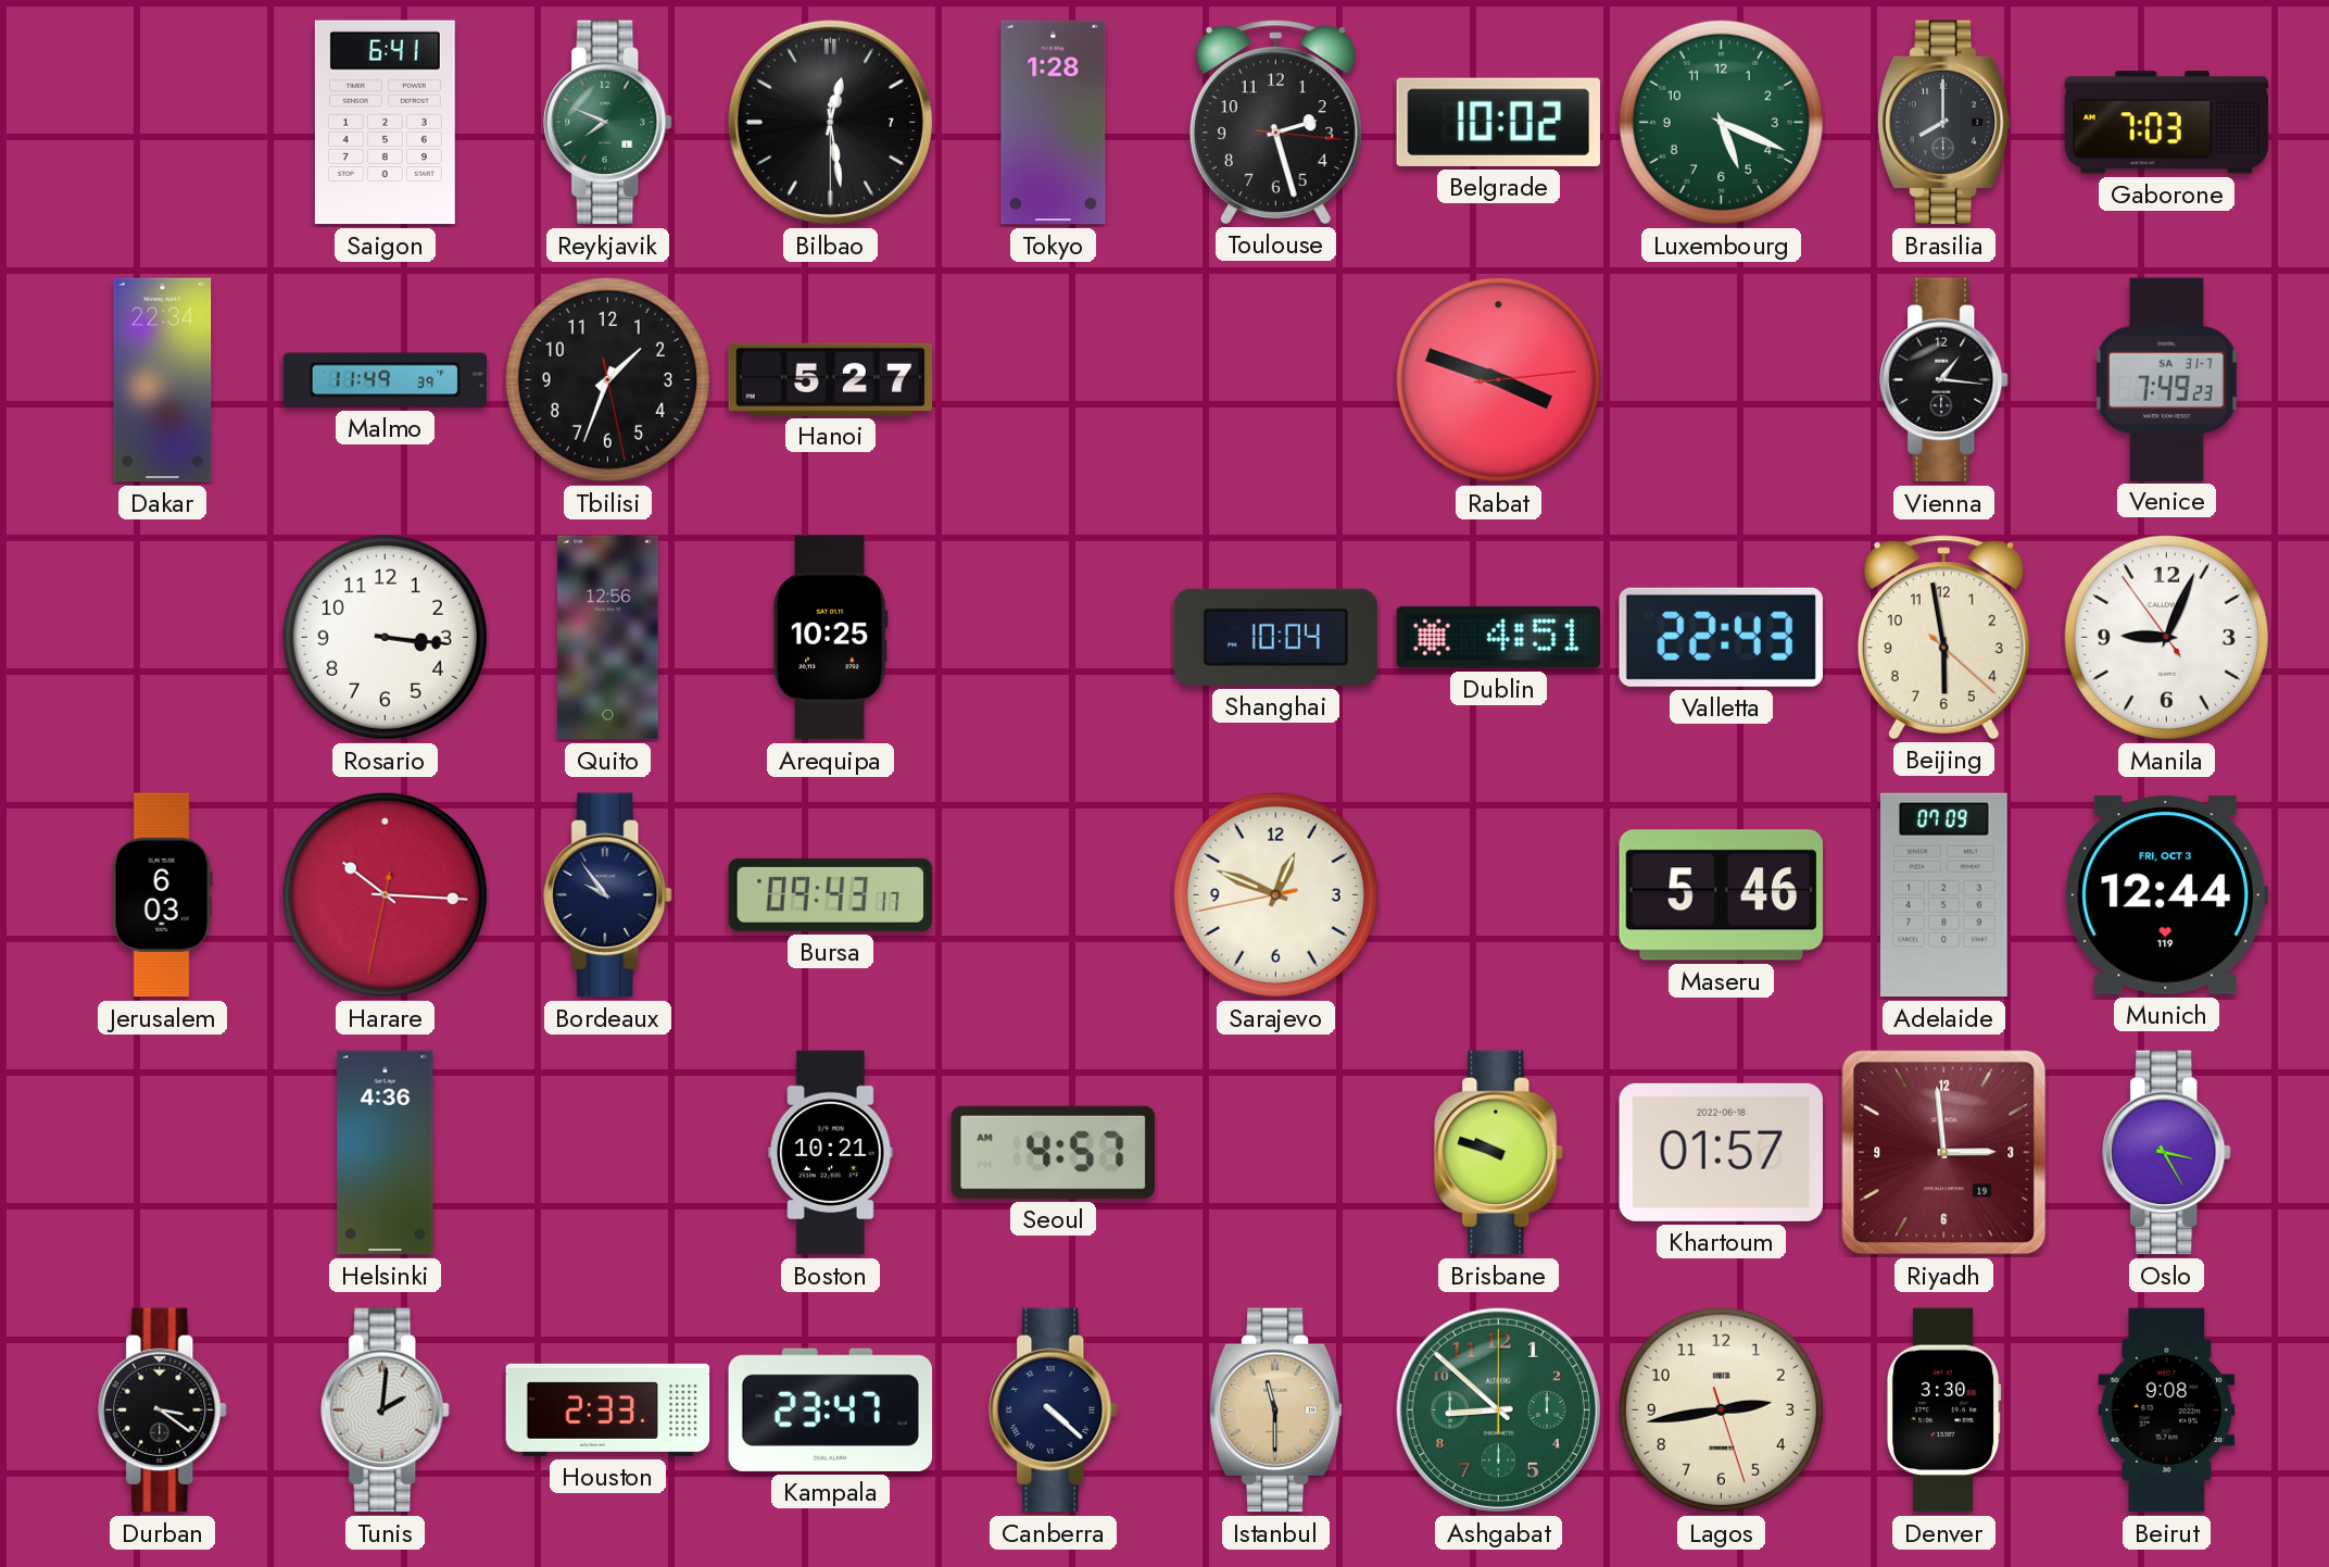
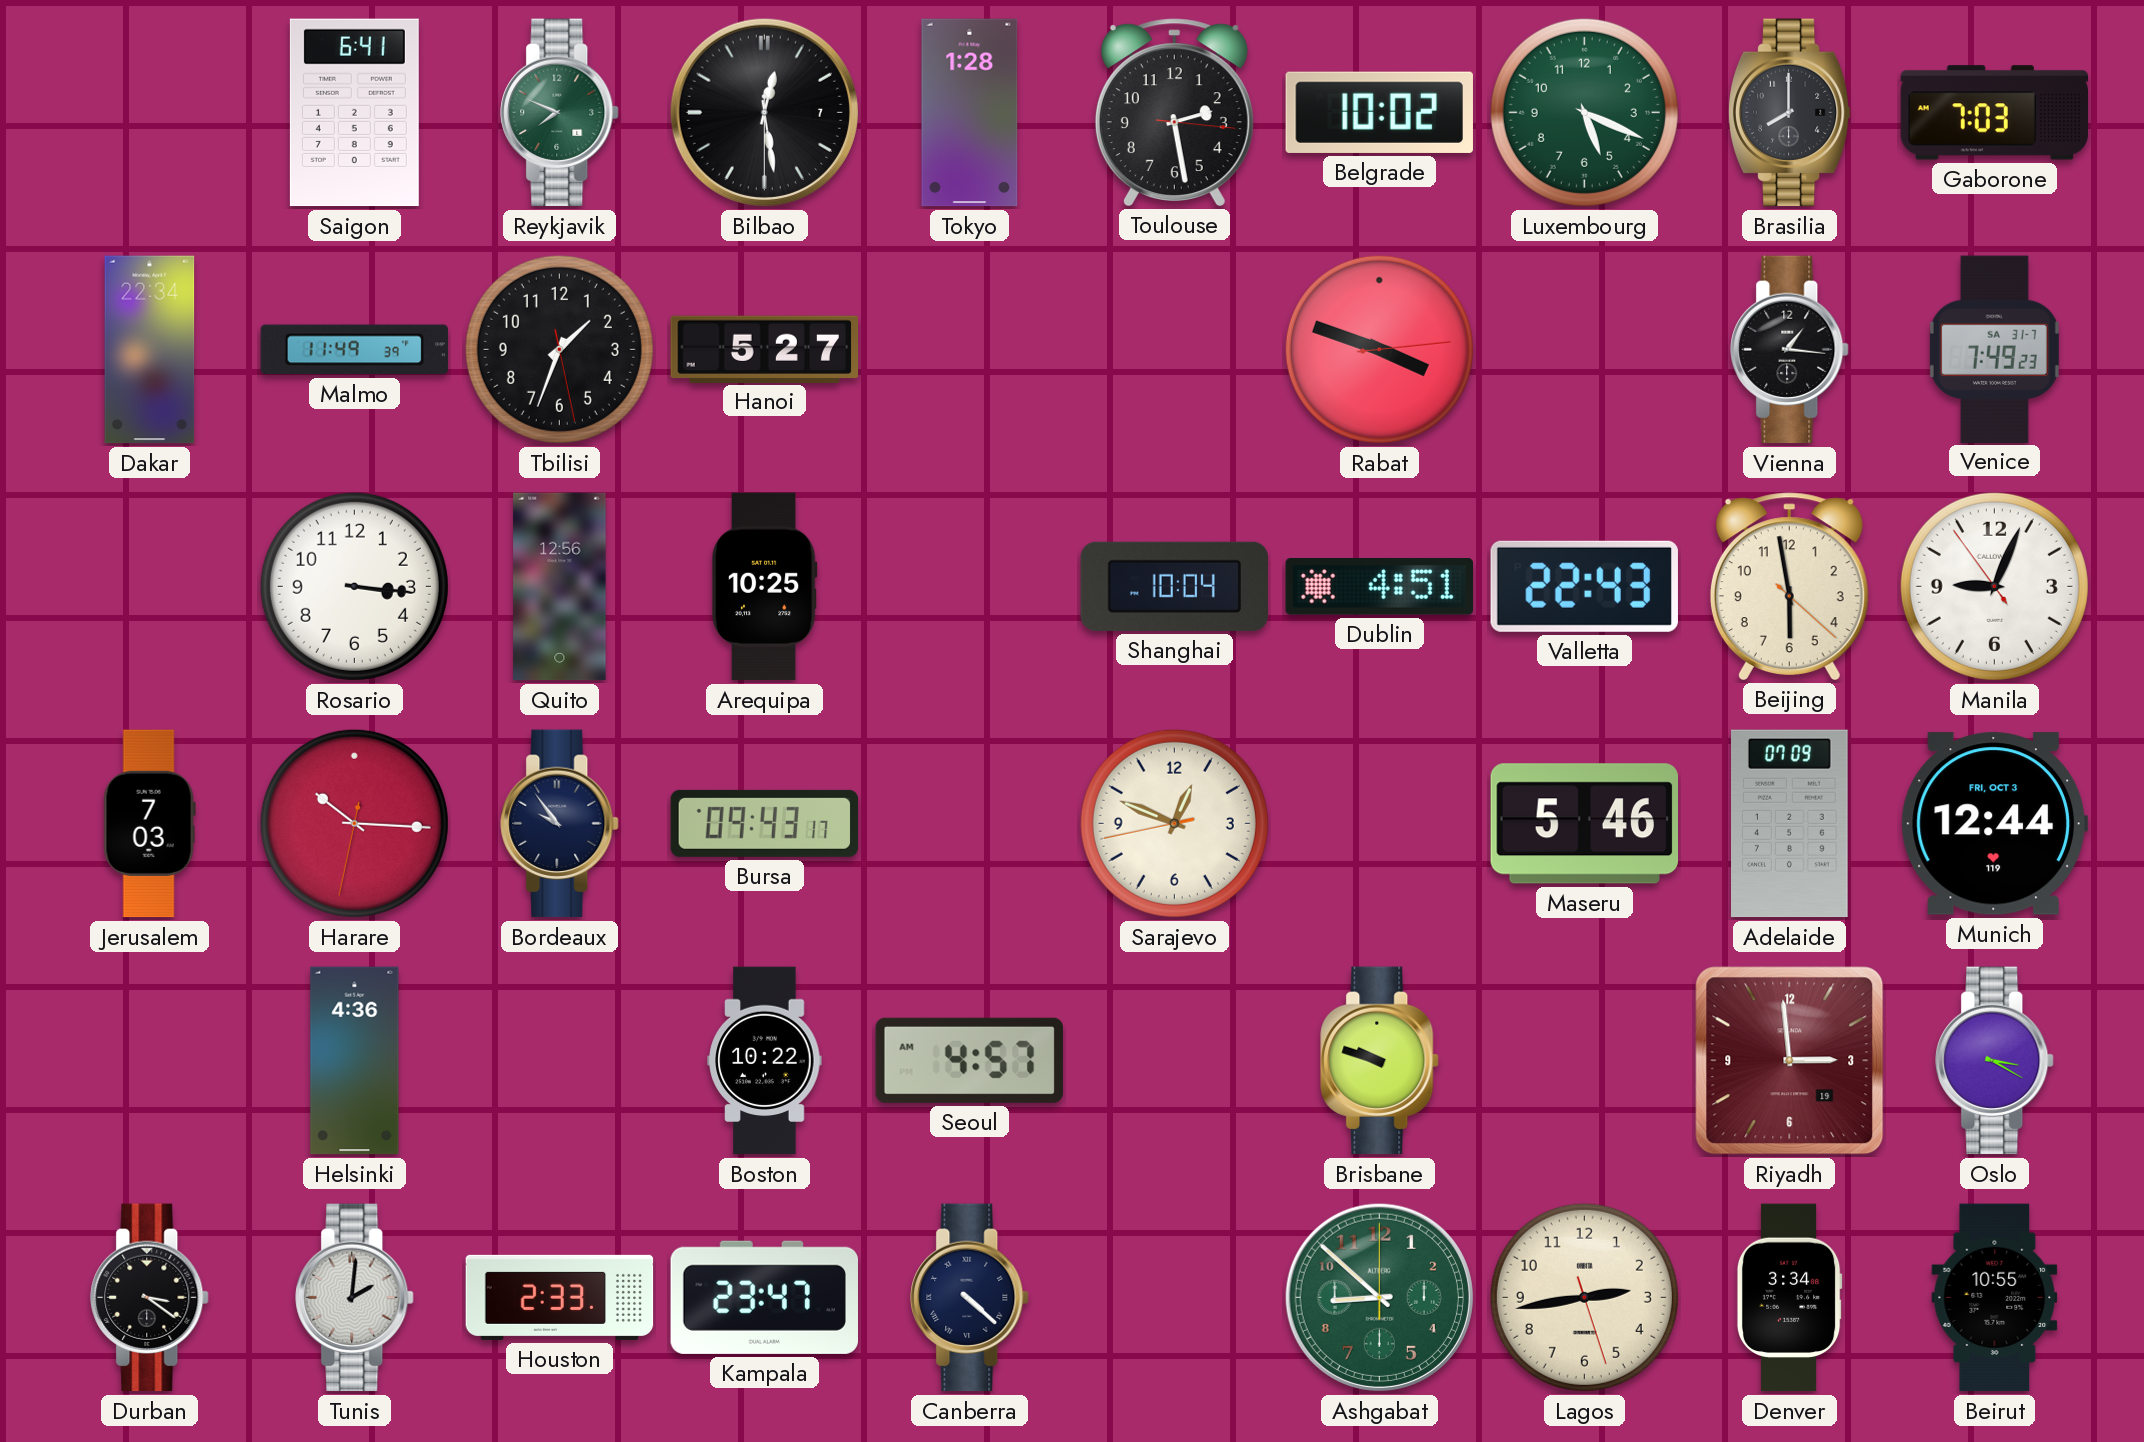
Toulouse: 2:27 -> 2:28 (1174, 112)
Jerusalem: 6:03 -> 7:03 (149, 824)
Boston: 10:21 -> 10:22 (765, 1061)
Khartoum: 01:57 -> none (1721, 1152)
Oslo: 3:25 -> 3:20 (1995, 1061)
Istanbul: 11:30 -> none (1275, 1411)
Denver: 3:30 -> 3:34 (1789, 1298)
Beirut: 9:08 -> 10:55 (1995, 1298)
